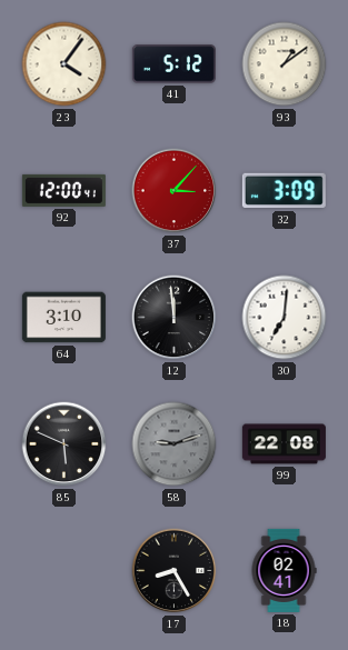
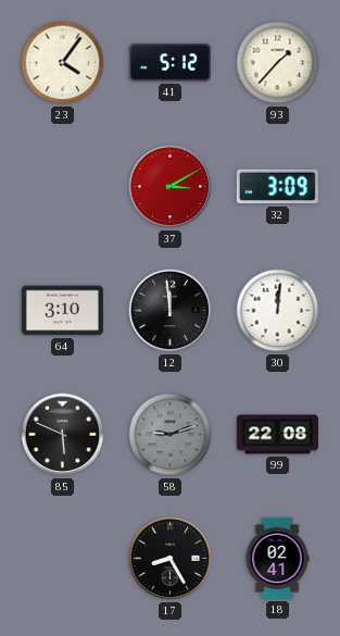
93: 1:09 -> 1:37 (278, 63)
92: 12:00 -> none (63, 190)
37: 3:07 -> 3:10 (171, 187)
30: 7:01 -> 12:01 (278, 311)
